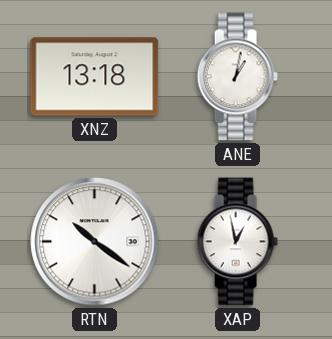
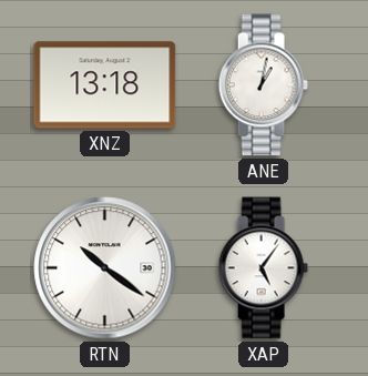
XAP: 12:58 -> 5:06 (263, 268)
